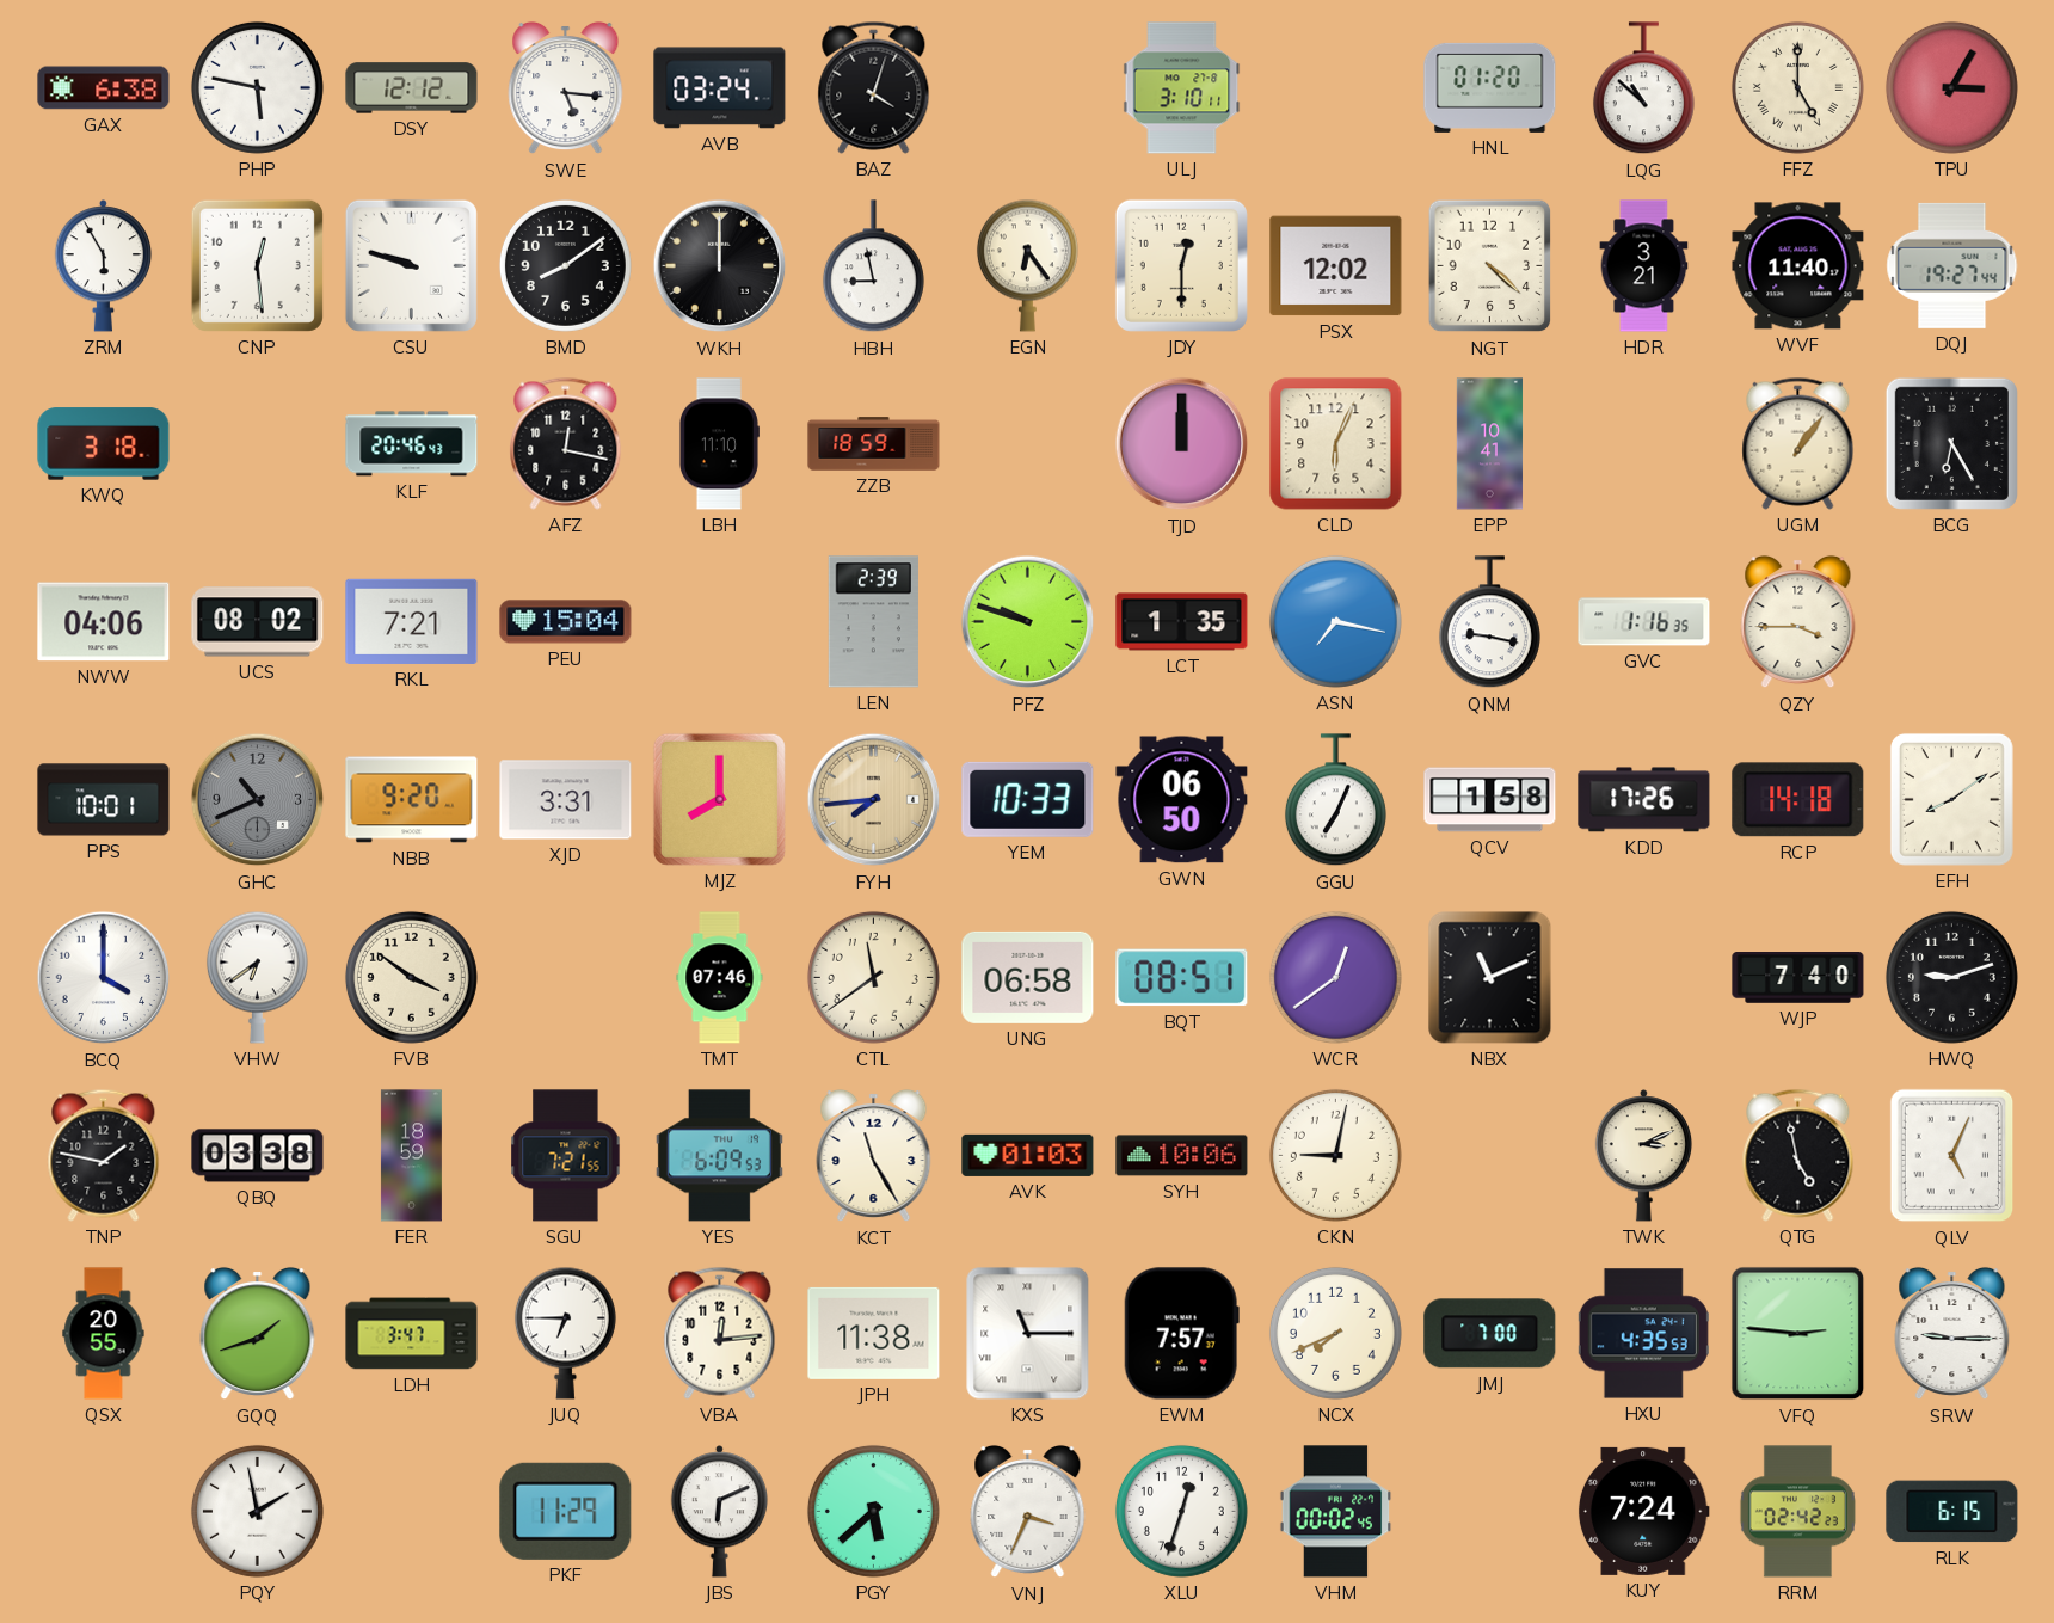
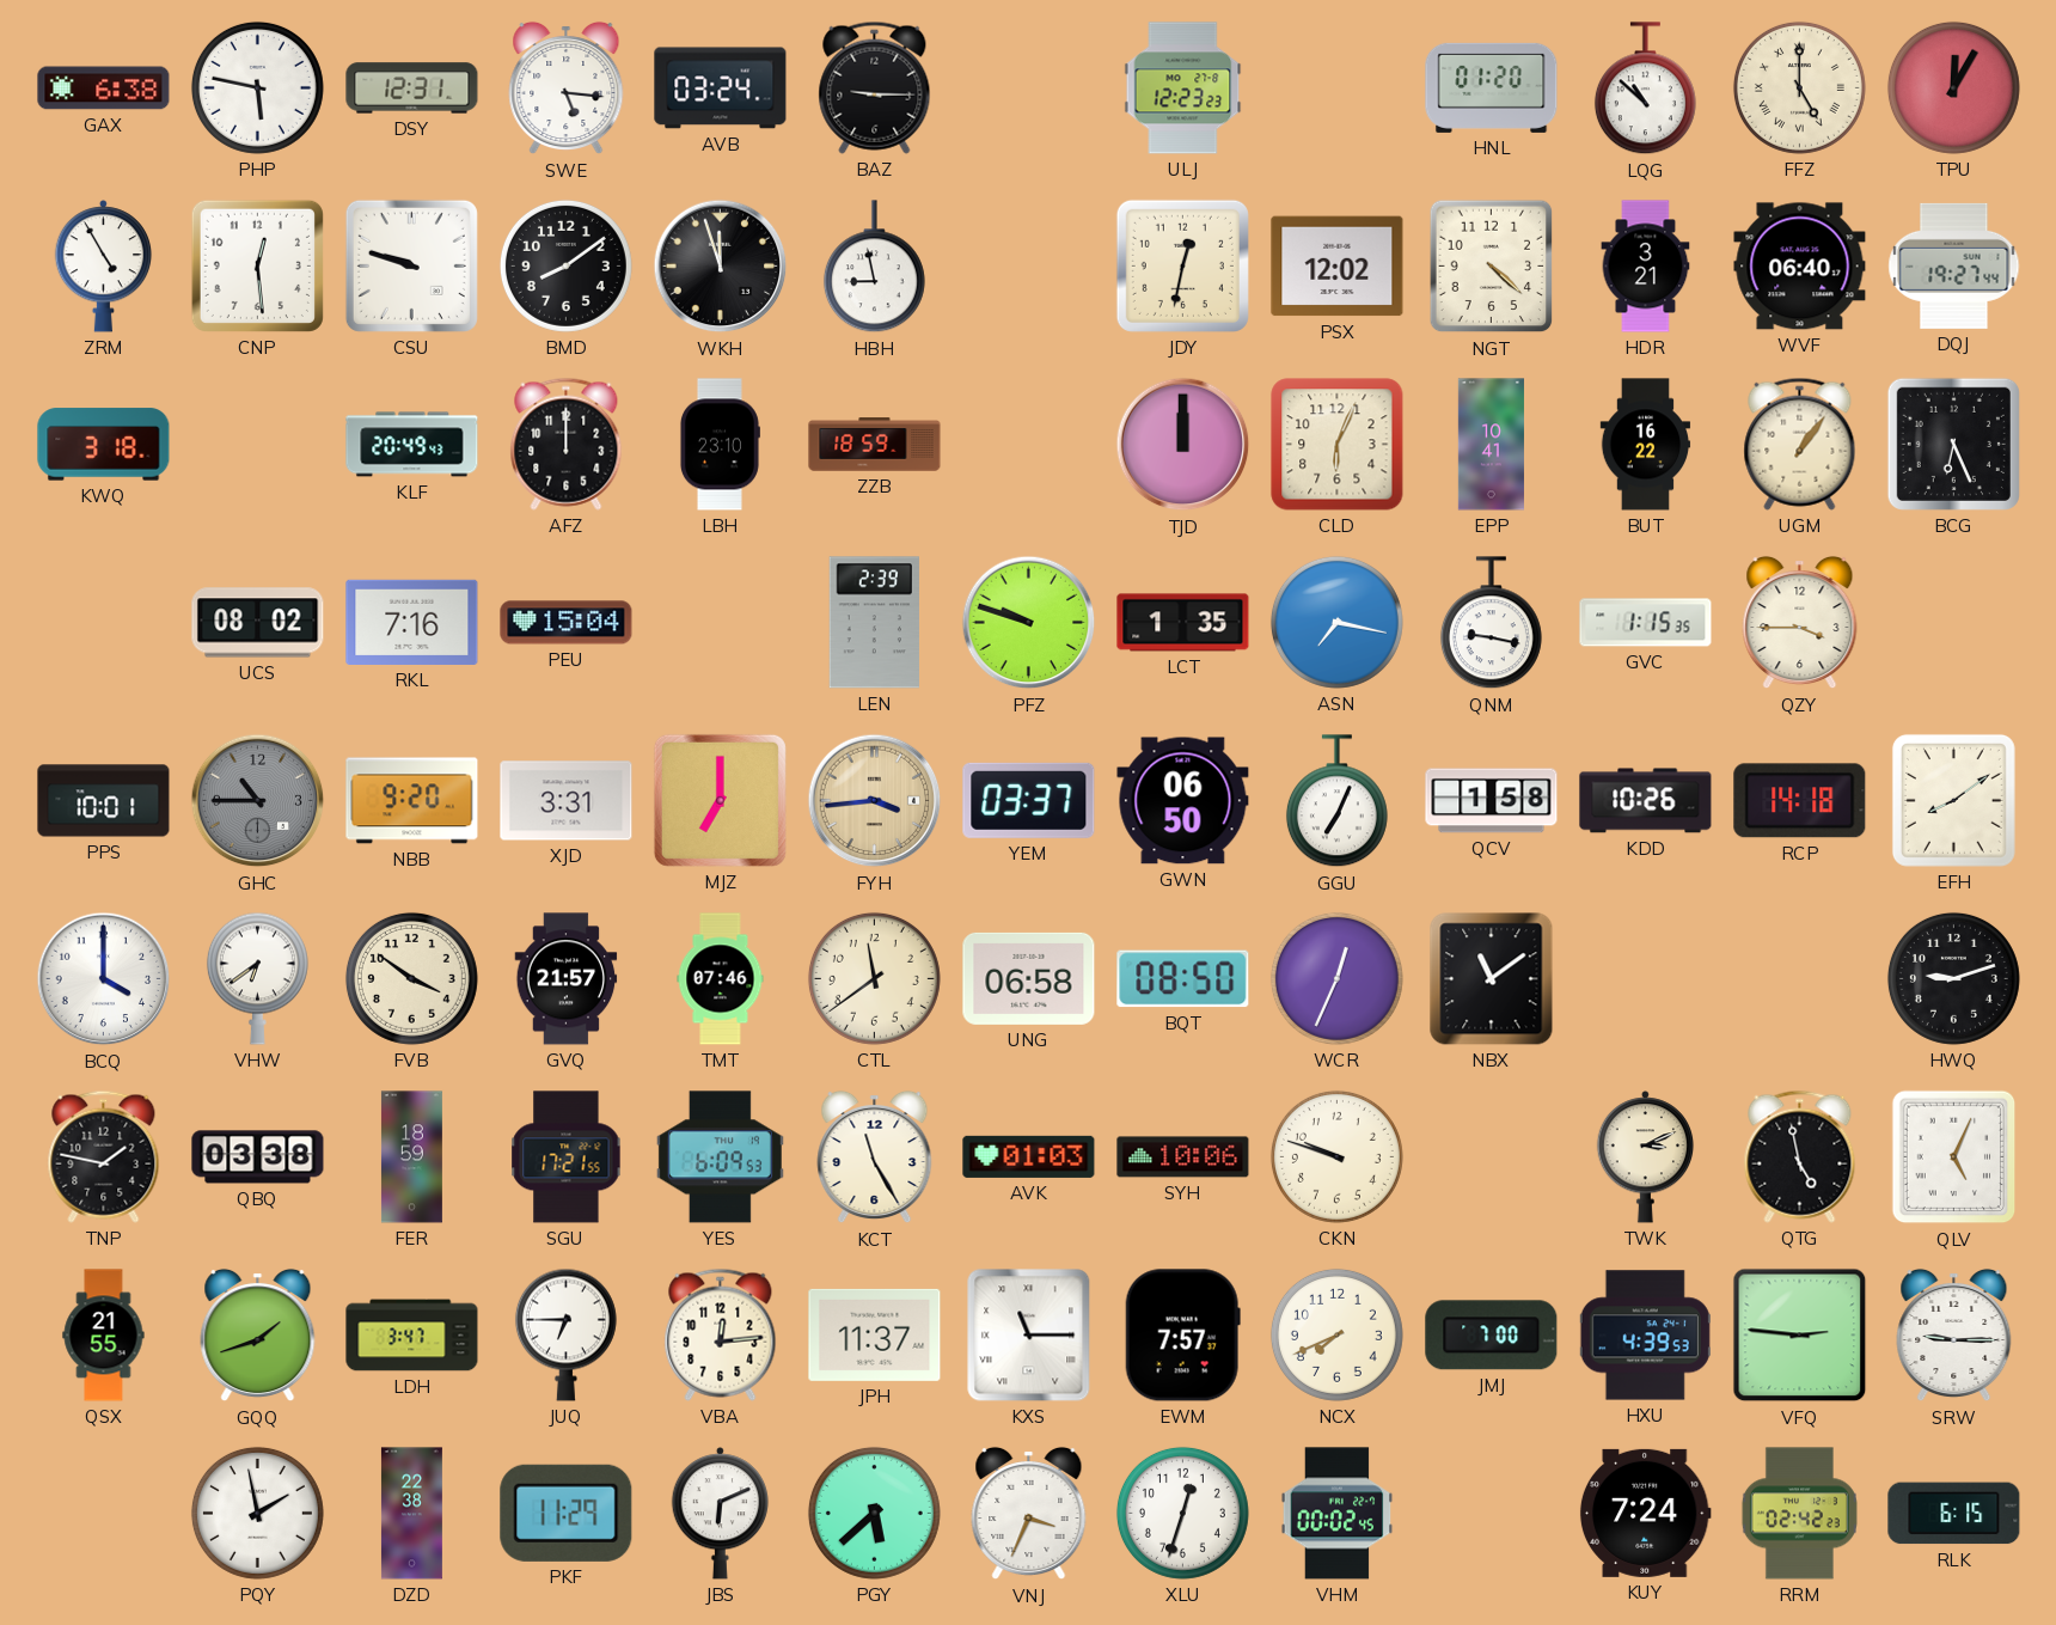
DSY: 12:12 -> 12:31 (412, 88)
BAZ: 4:03 -> 9:15 (875, 87)
ULJ: 3:10 -> 12:23 (1183, 88)
TPU: 3:05 -> 12:05 (1953, 87)
ZRM: 5:55 -> 4:55 (104, 267)
WKH: 12:00 -> 11:57 (721, 267)
EGN: 6:24 -> none (1027, 265)
JDY: 12:30 -> 12:32 (1182, 265)
WVF: 11:40 -> 06:40 (1800, 267)
KLF: 20:46 -> 20:49 (412, 445)
AFZ: 12:17 -> 12:00 (567, 444)
LBH: 11:10 -> 23:10 (720, 445)
BUT: none -> 16:22 (1646, 445)
BCG: 6:25 -> 6:26 (1953, 444)
NWW: 04:06 -> none (104, 622)
RKL: 7:21 -> 7:16 (412, 622)
GVC: 1:16 -> 1:15 (1646, 623)
GHC: 10:41 -> 10:45 (258, 801)
MJZ: 8:00 -> 7:00 (720, 800)
FYH: 7:44 -> 3:44 (875, 801)
YEM: 10:33 -> 03:37 (1029, 800)
KDD: 17:26 -> 10:26 (1646, 801)
GVQ: none -> 21:57 (567, 979)
BQT: 08:51 -> 08:50 (1183, 979)
WCR: 12:39 -> 12:34 (1336, 978)
NBX: 11:11 -> 11:09 (1492, 979)
WJP: 7:40 -> none (1798, 978)
SGU: 7:21 -> 17:21 (567, 1157)
CKN: 9:02 -> 9:48 (1336, 1156)
QSX: 20:55 -> 21:55 (104, 1336)
JPH: 11:38 -> 11:37 (875, 1334)
HXU: 4:35 -> 4:39 (1645, 1336)
DZD: none -> 22:38 (411, 1514)
